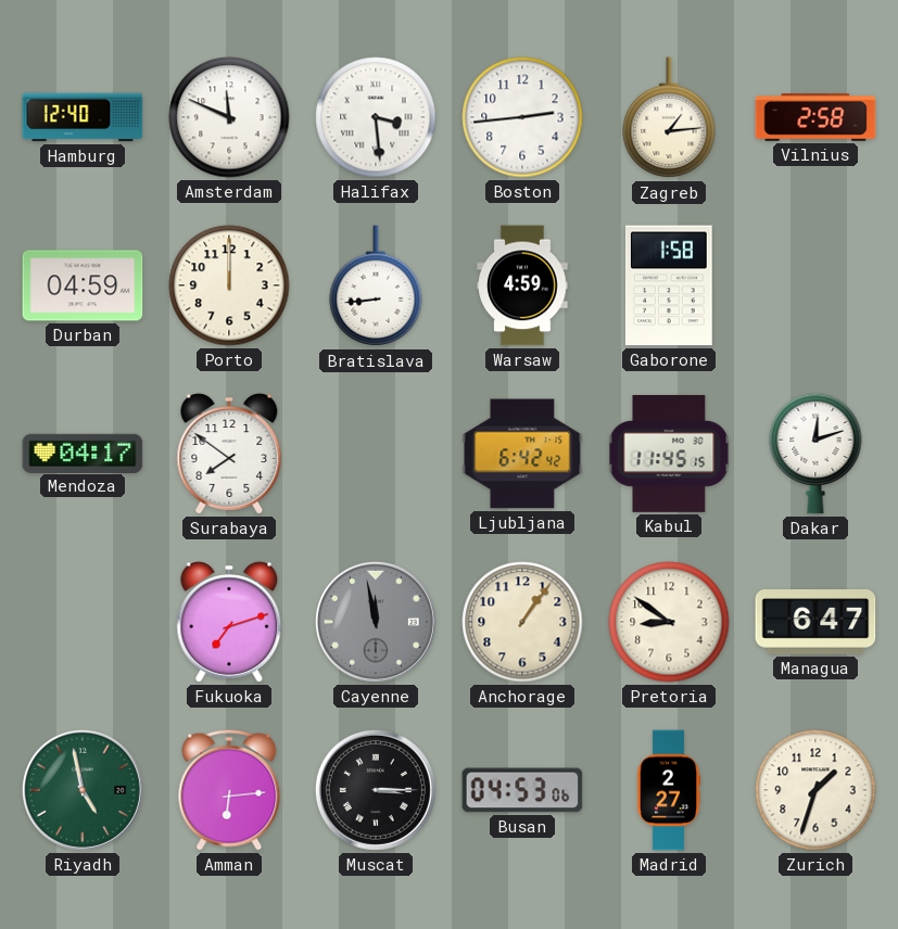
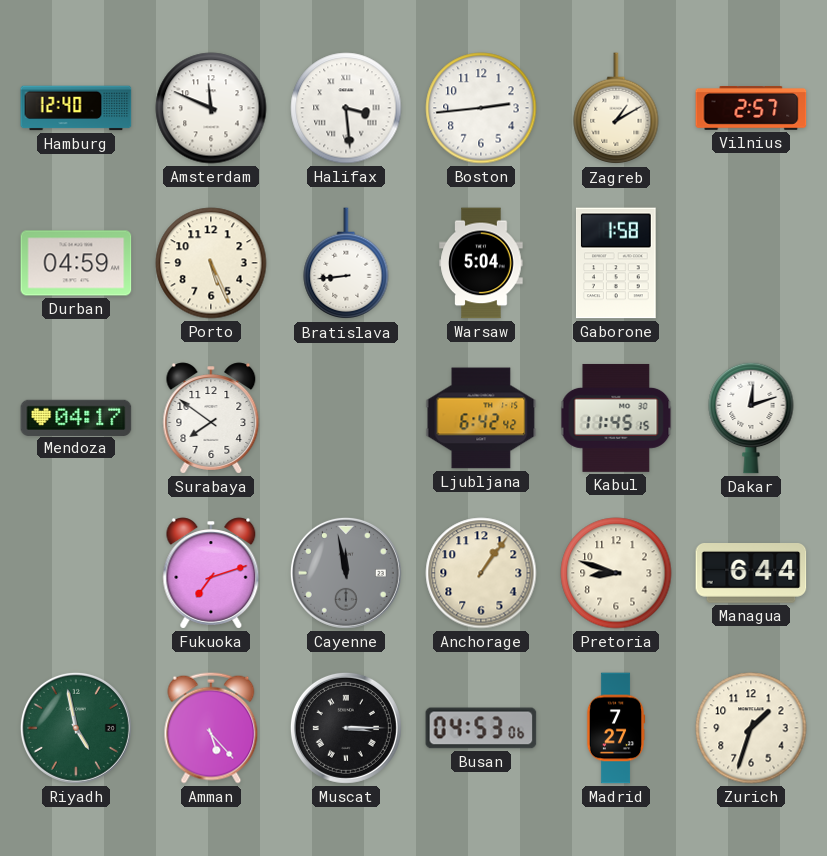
Zagreb: 1:14 -> 1:10 (616, 109)
Vilnius: 2:58 -> 2:57 (751, 109)
Porto: 12:00 -> 5:26 (211, 263)
Warsaw: 4:59 -> 5:04 (481, 263)
Pretoria: 8:51 -> 8:48 (616, 573)
Managua: 6:47 -> 6:44 (751, 574)
Amman: 6:14 -> 5:23 (211, 728)
Madrid: 2:27 -> 7:27 (616, 728)
